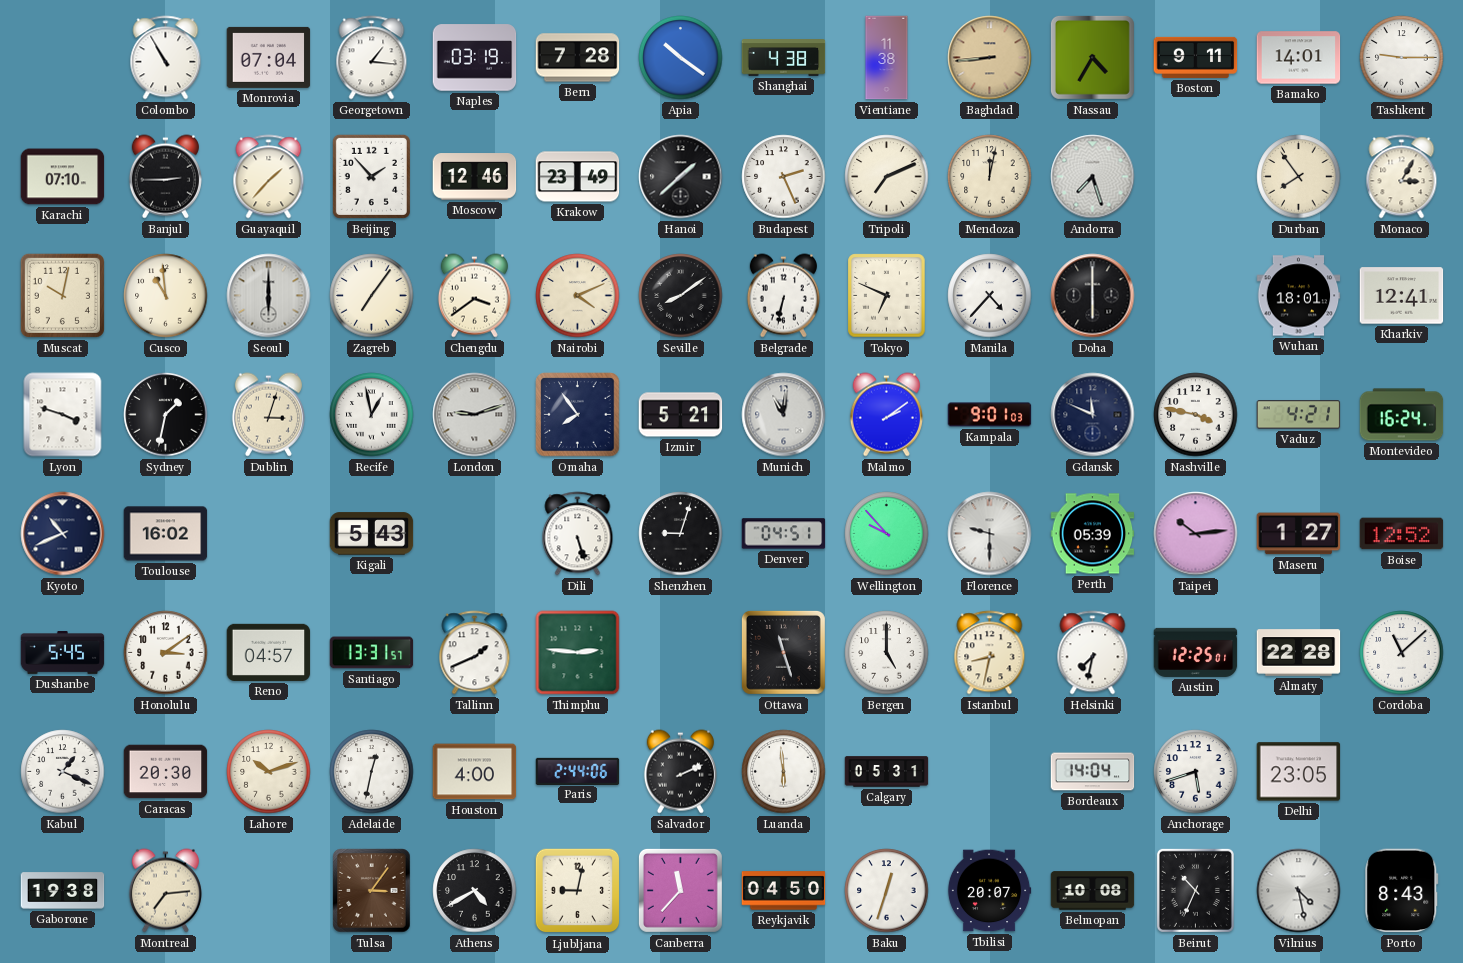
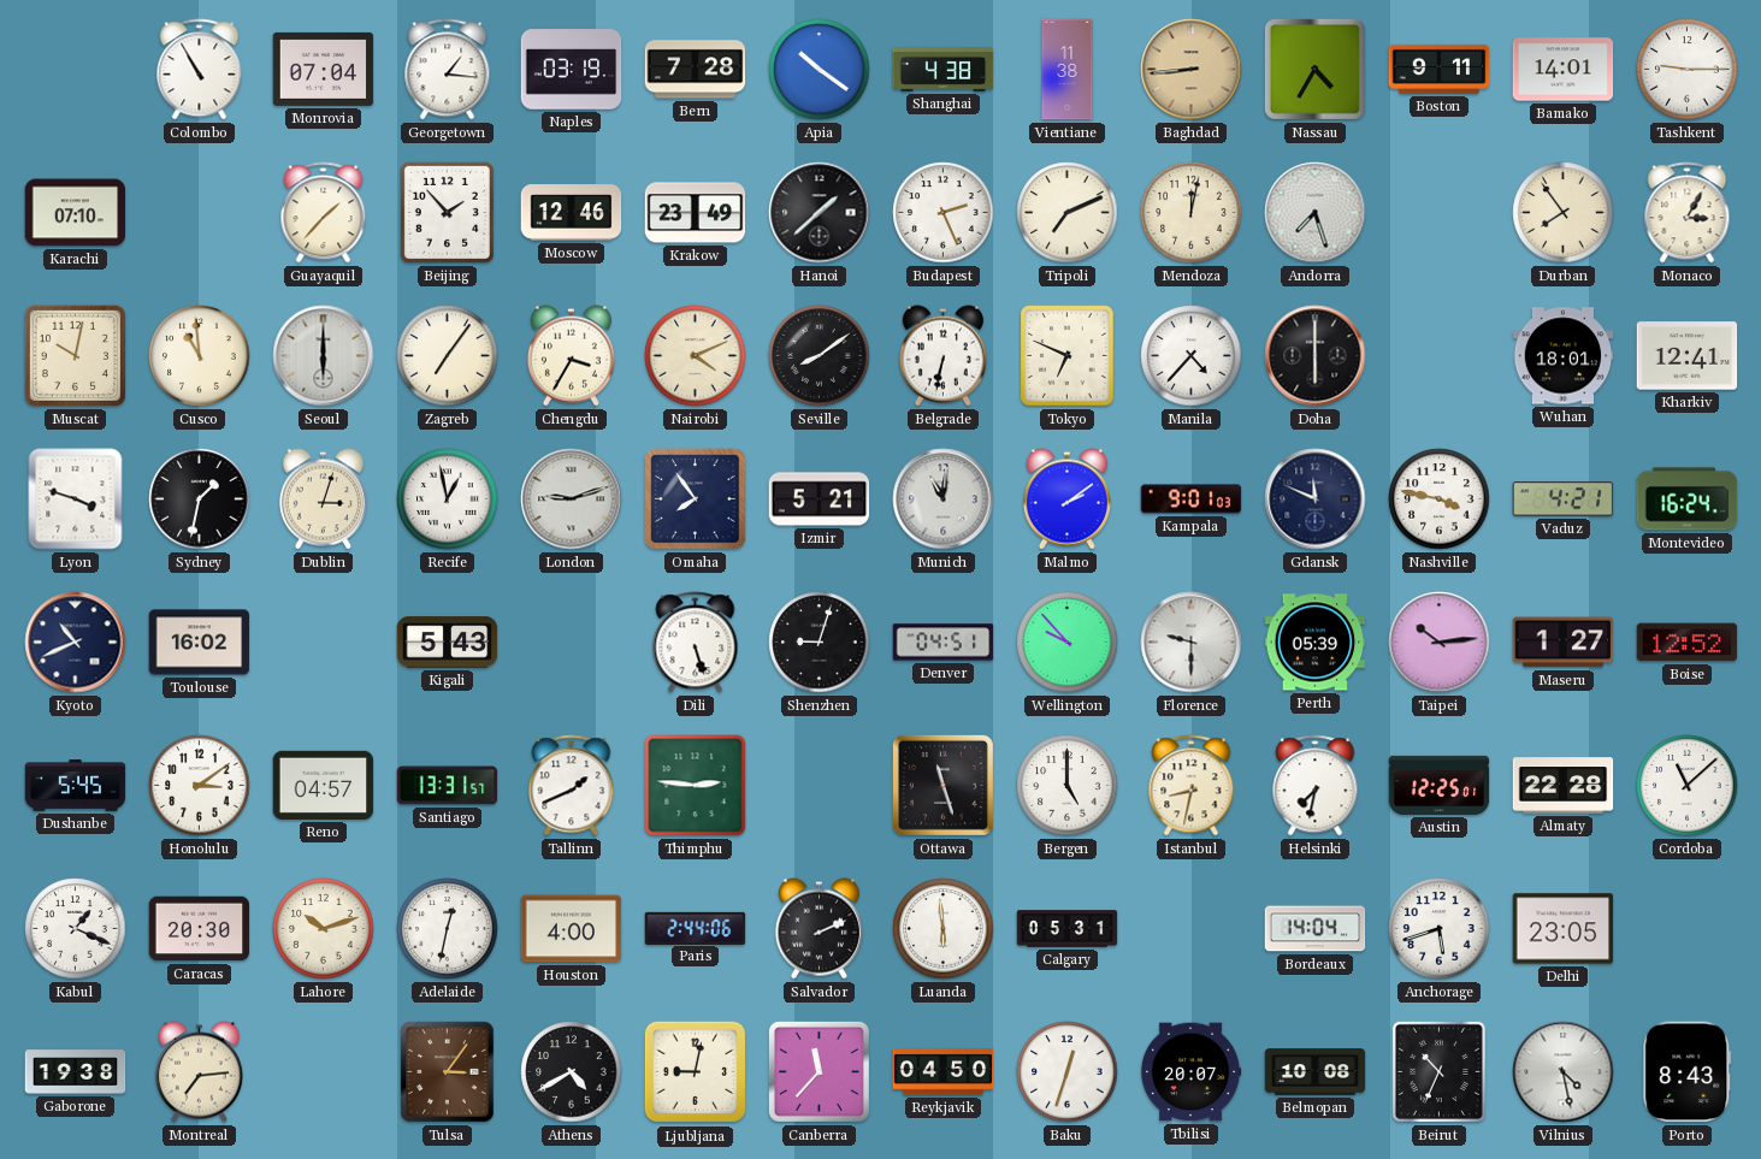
Banjul: 2:45 -> none (165, 177)
Chengdu: 3:39 -> 3:35 (571, 356)
